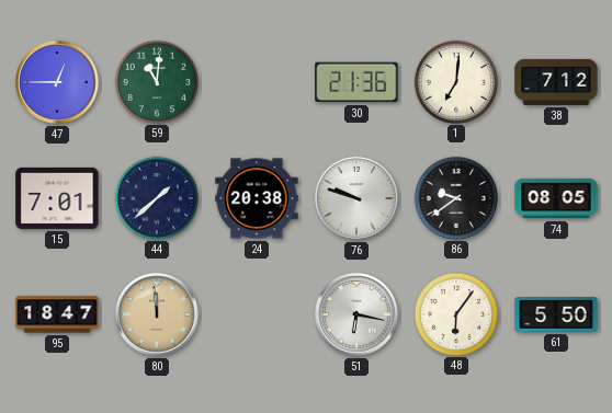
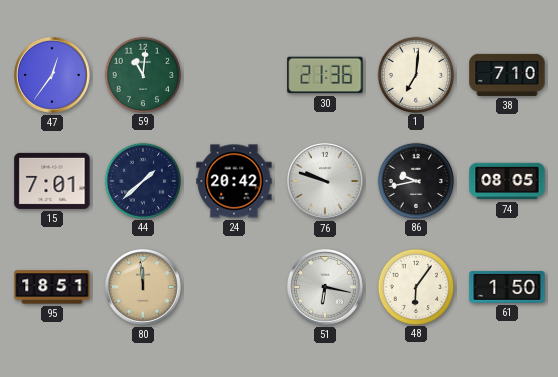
47: 12:45 -> 12:36 (53, 76)
38: 7:12 -> 7:10 (507, 75)
24: 20:38 -> 20:42 (234, 181)
86: 9:39 -> 9:43 (415, 180)
95: 18:47 -> 18:51 (52, 287)
61: 5:50 -> 1:50 (507, 288)
